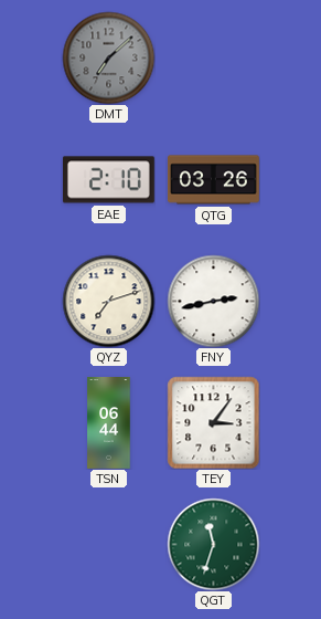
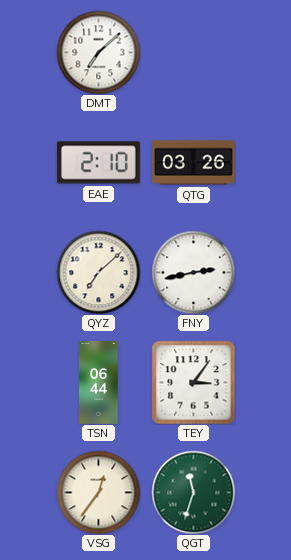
DMT dial: grey -> white (98, 52)
QYZ: 7:12 -> 7:08 (98, 272)
VSG: none -> 12:36 (98, 492)
